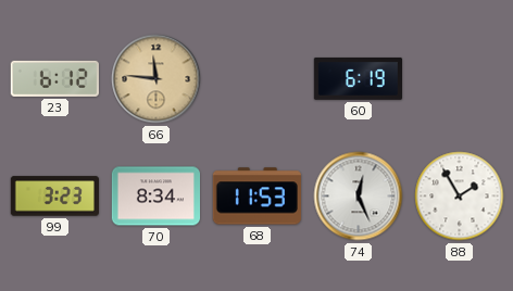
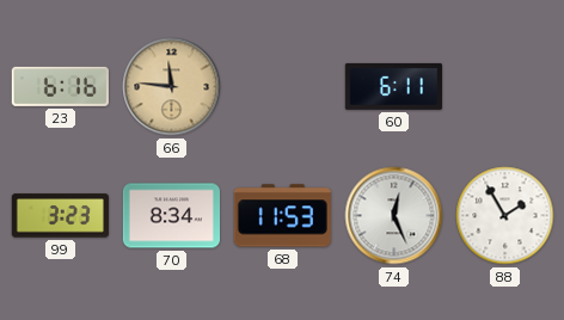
23: 6:12 -> 6:16 (60, 86)
60: 6:19 -> 6:11 (393, 86)
